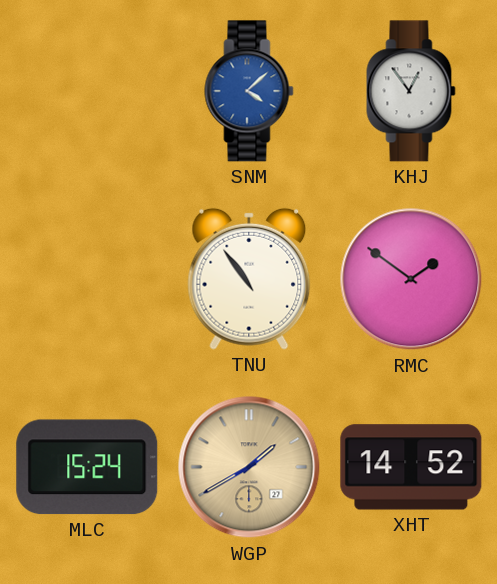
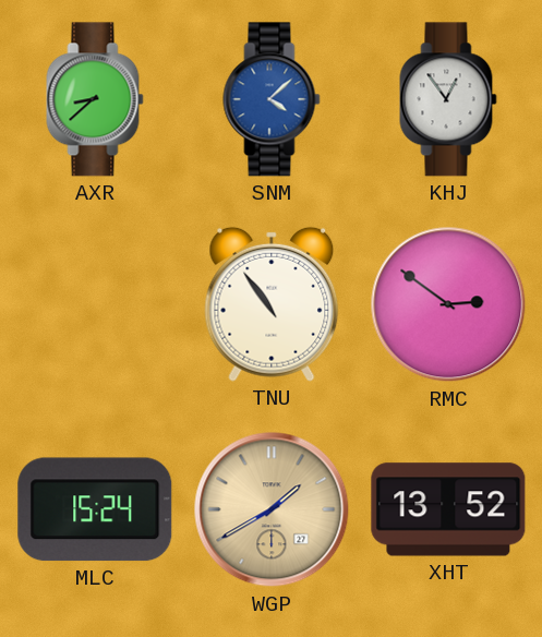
AXR: none -> 8:38 (95, 99)
RMC: 1:51 -> 2:51 (448, 304)
XHT: 14:52 -> 13:52 (448, 509)
